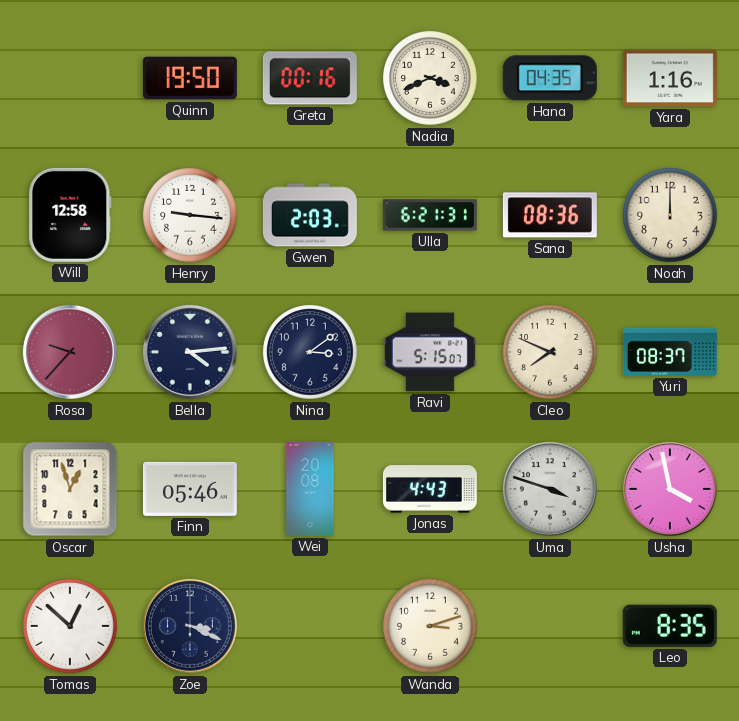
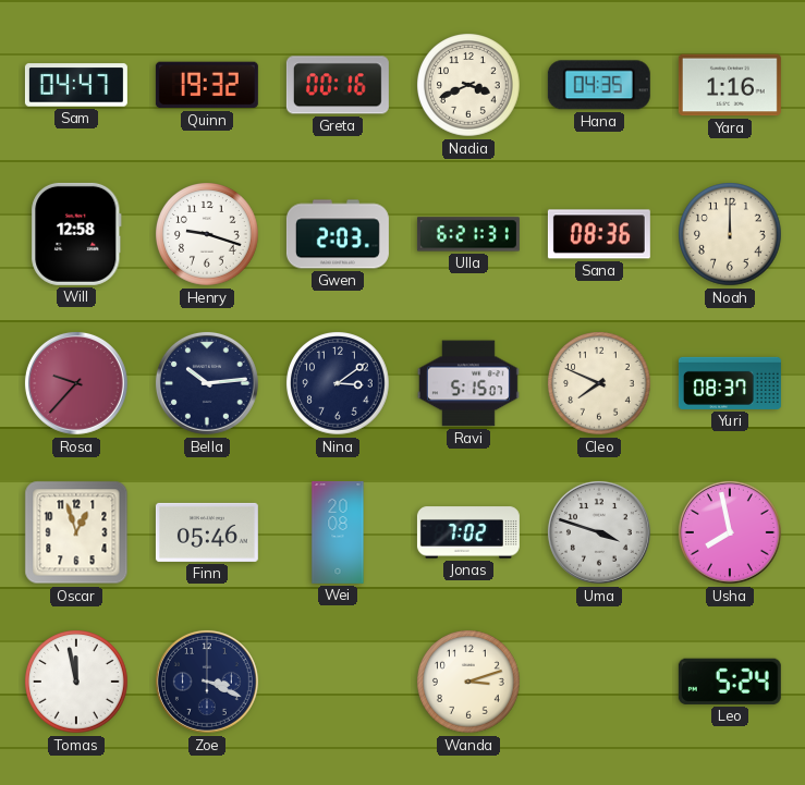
Sam: none -> 04:47 (76, 85)
Quinn: 19:50 -> 19:32 (207, 85)
Henry: 9:16 -> 9:18 (208, 235)
Bella: 4:14 -> 10:14 (207, 383)
Jonas: 4:43 -> 7:02 (468, 532)
Usha: 3:58 -> 7:58 (730, 532)
Tomas: 12:52 -> 11:58 (77, 683)
Leo: 8:35 -> 5:24 (730, 682)
